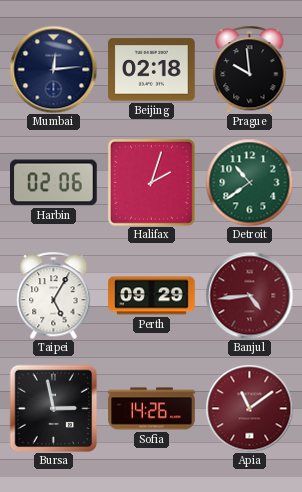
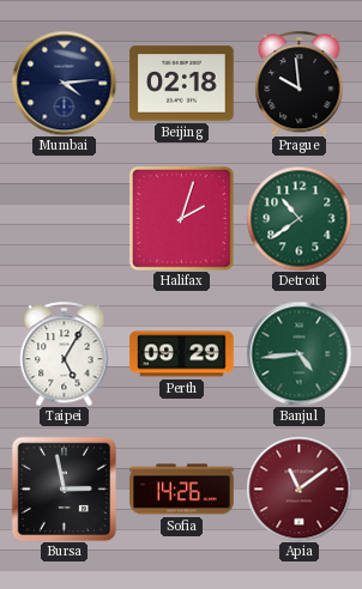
Mumbai: 12:14 -> 4:14 (64, 83)
Harbin: 02:06 -> none (54, 183)
Banjul dial: burgundy -> green (298, 353)
